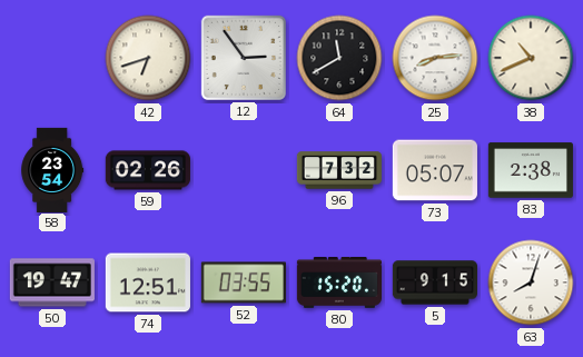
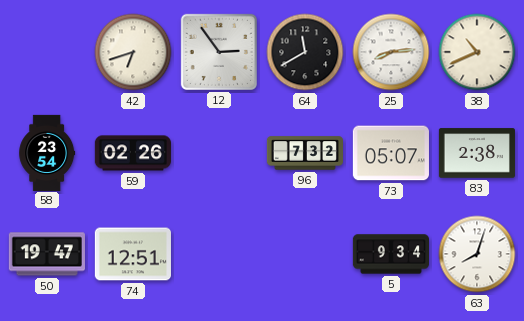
52: 03:55 -> none (244, 282)
80: 15:20 -> none (338, 284)
5: 9:15 -> 9:34 (390, 254)
